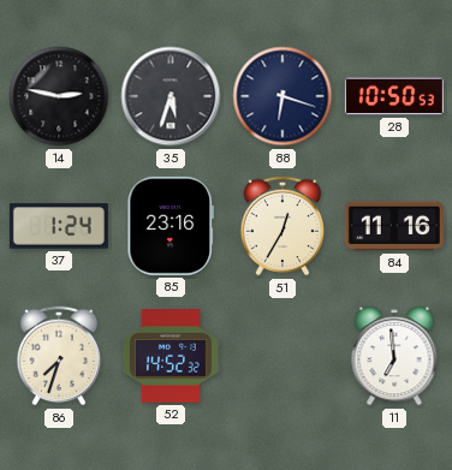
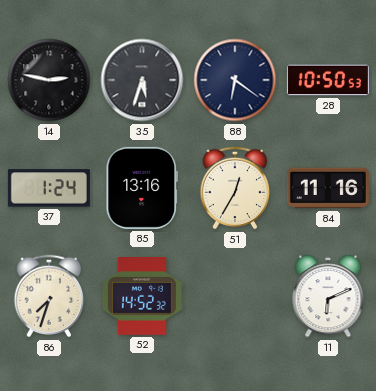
88: 6:18 -> 6:21 (235, 80)
85: 23:16 -> 13:16 (142, 188)
11: 6:59 -> 6:11 (328, 297)
